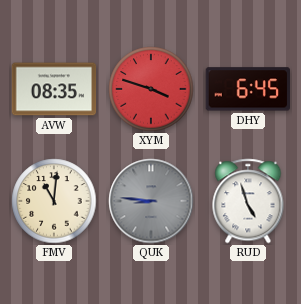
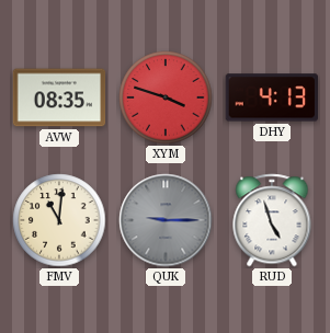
DHY: 6:45 -> 4:13 (271, 97)
QUK: 8:46 -> 9:15 (166, 220)
